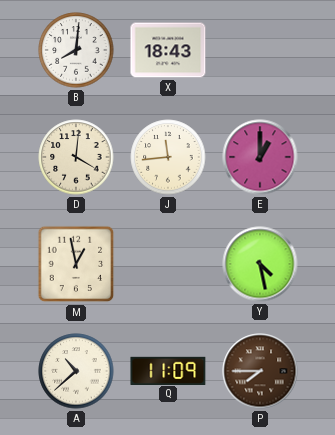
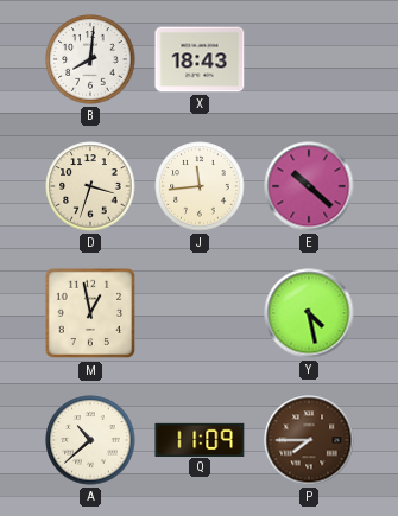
D: 4:01 -> 3:33 (90, 186)
E: 1:00 -> 10:22 (309, 186)
